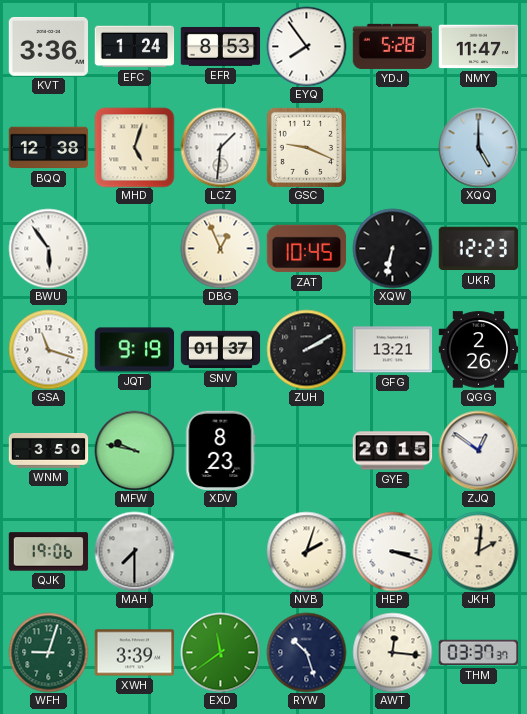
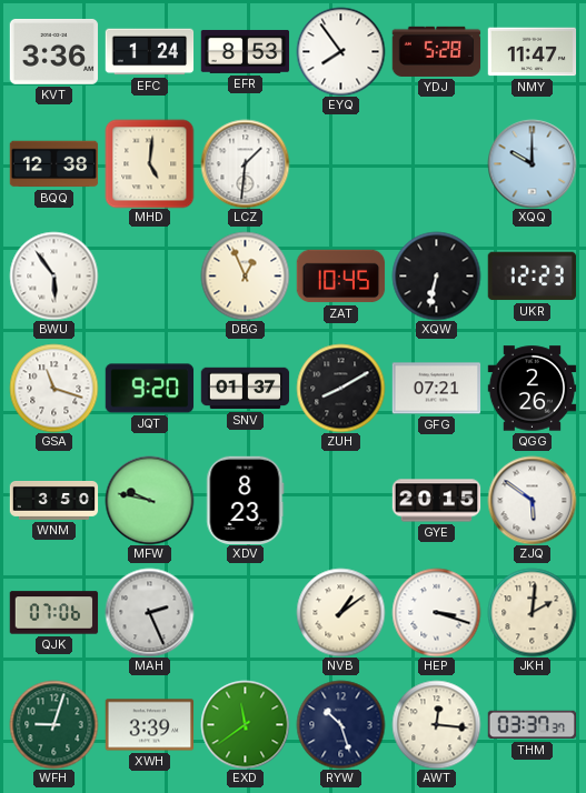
MHD: 5:03 -> 5:01 (149, 163)
GSC: 9:19 -> none (306, 147)
XQQ: 5:00 -> 10:00 (532, 163)
JQT: 9:19 -> 9:20 (149, 389)
ZUH: 2:10 -> 8:10 (340, 388)
GFG: 13:21 -> 07:21 (436, 389)
ZJQ: 12:51 -> 5:51 (532, 500)
QJK: 19:06 -> 07:06 (53, 613)
MAH: 7:30 -> 2:26 (149, 612)
NVB: 2:03 -> 1:09 (340, 612)
